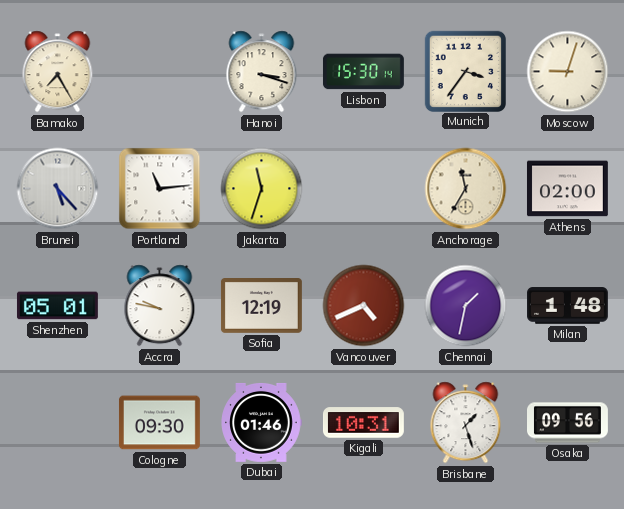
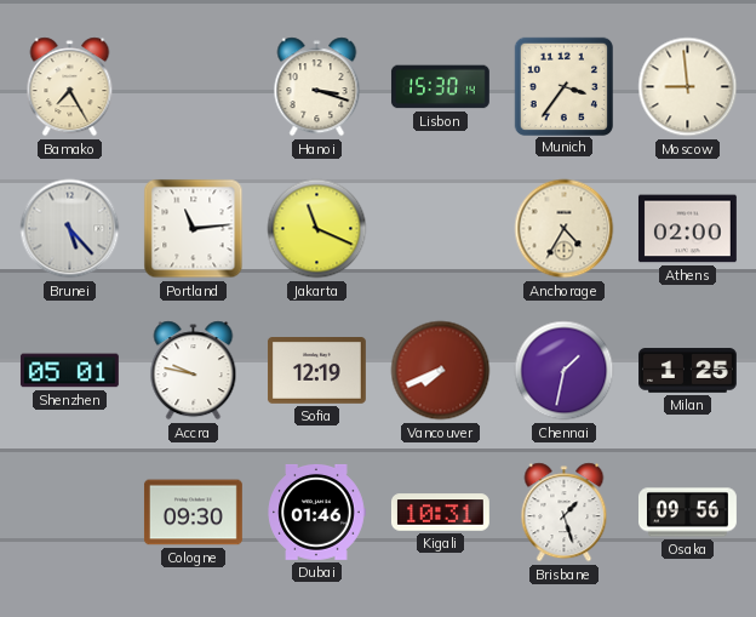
Moscow: 9:03 -> 8:59 (688, 87)
Jakarta: 11:33 -> 11:19 (317, 229)
Anchorage: 11:35 -> 4:35 (565, 229)
Vancouver: 4:41 -> 7:41 (441, 371)
Milan: 1:48 -> 1:25 (688, 371)
